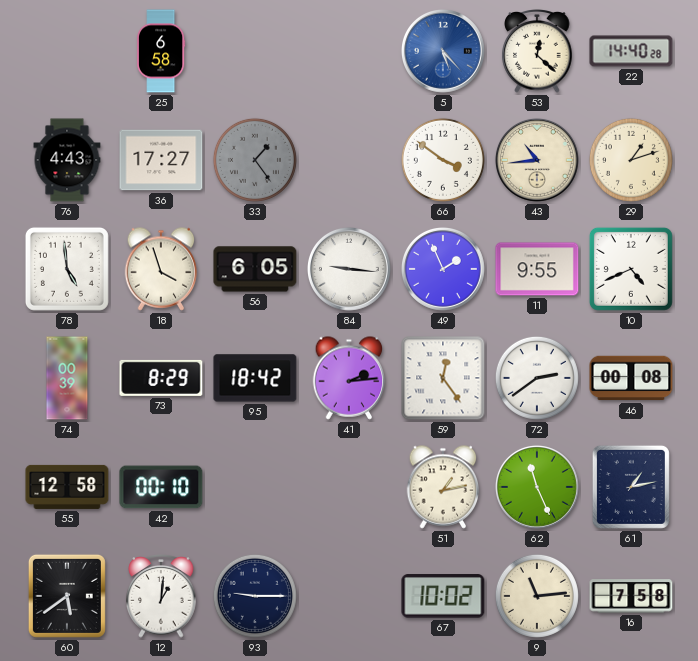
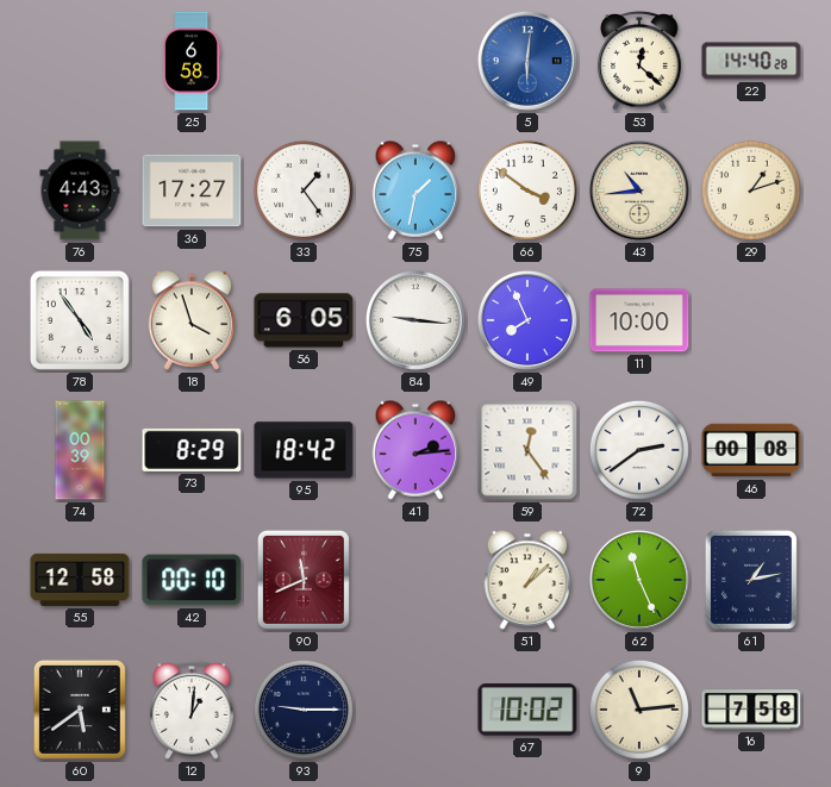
5: 5:23 -> 6:01 (527, 61)
33 dial: grey -> white (304, 190)
75: none -> 1:32 (415, 190)
78: 4:59 -> 4:54 (80, 320)
49: 1:56 -> 7:56 (527, 320)
11: 9:55 -> 10:00 (639, 320)
10: 4:41 -> none (631, 269)
90: none -> 11:41 (304, 580)
51: 1:13 -> 1:08 (527, 580)
